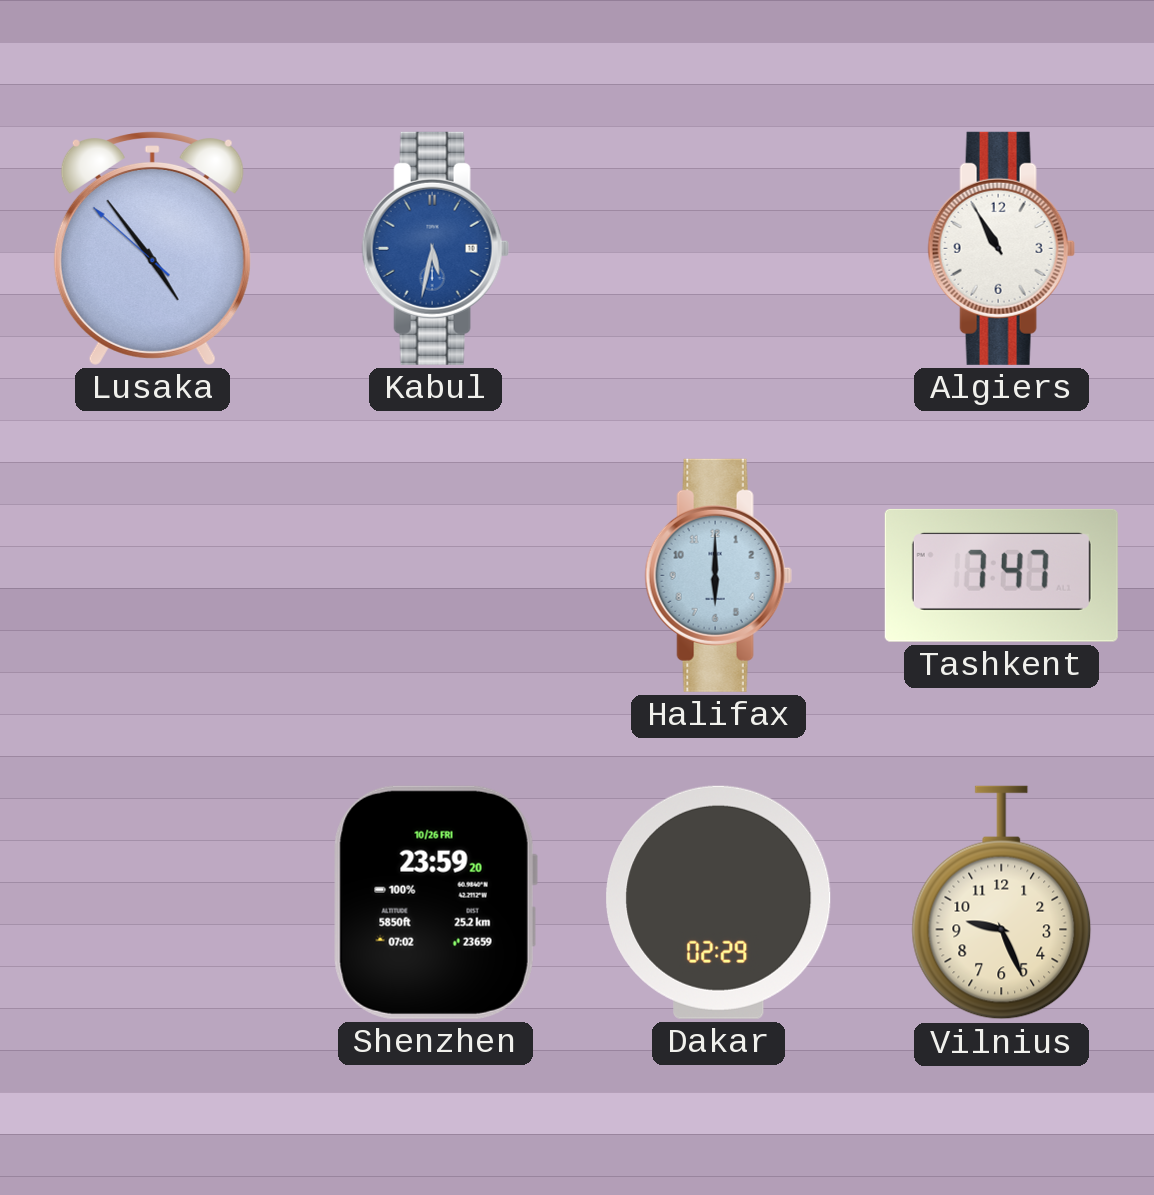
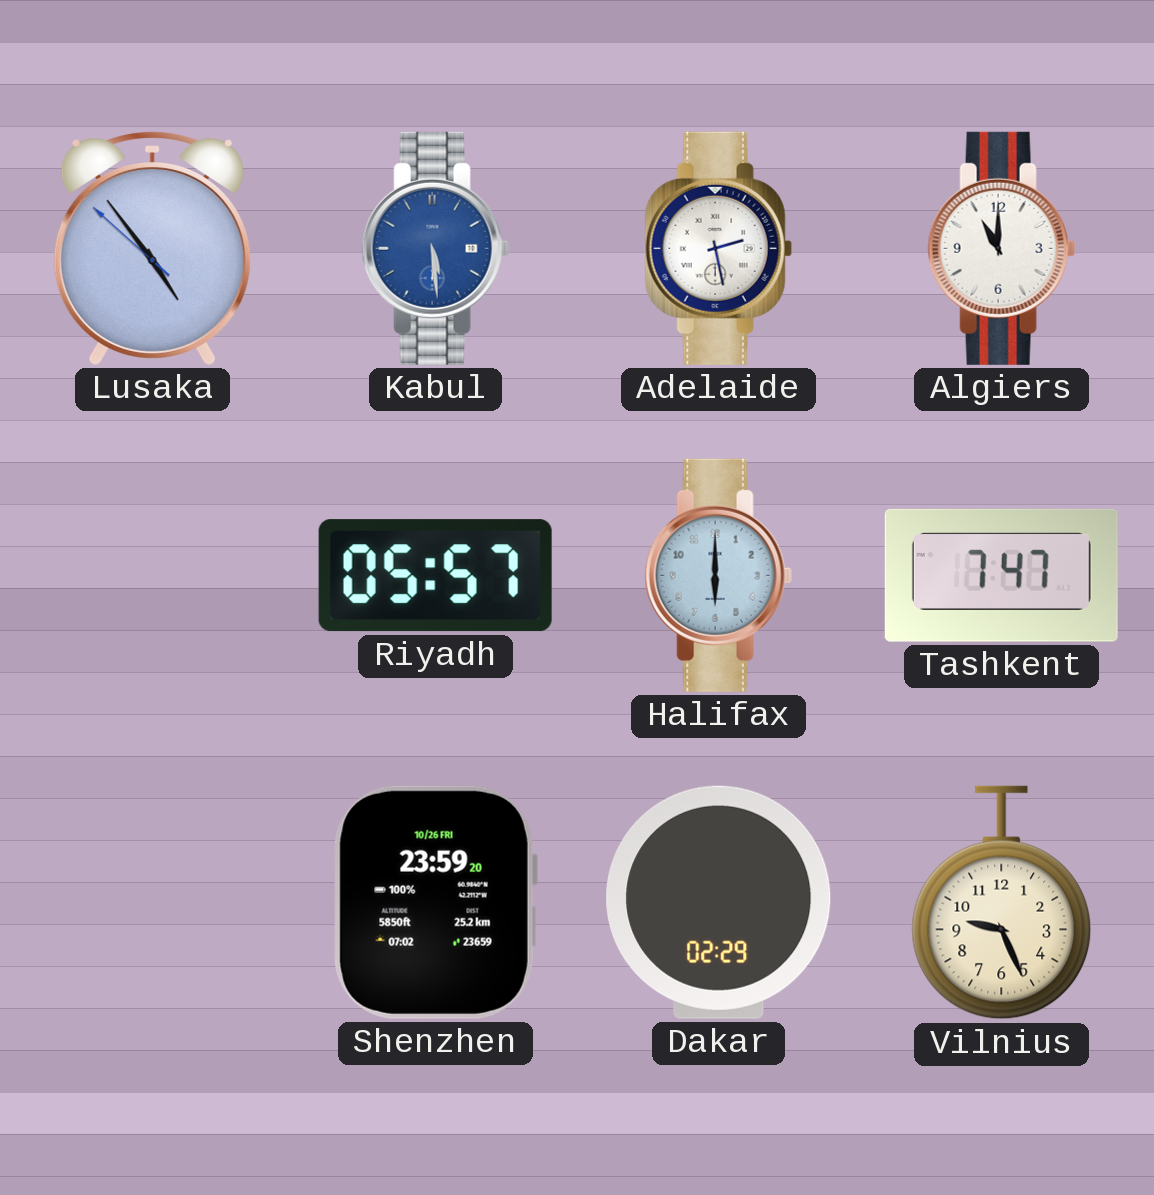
Kabul: 5:32 -> 5:29 (435, 248)
Adelaide: none -> 2:28 (718, 248)
Algiers: 10:55 -> 11:00 (1001, 248)
Riyadh: none -> 05:57 (435, 576)
